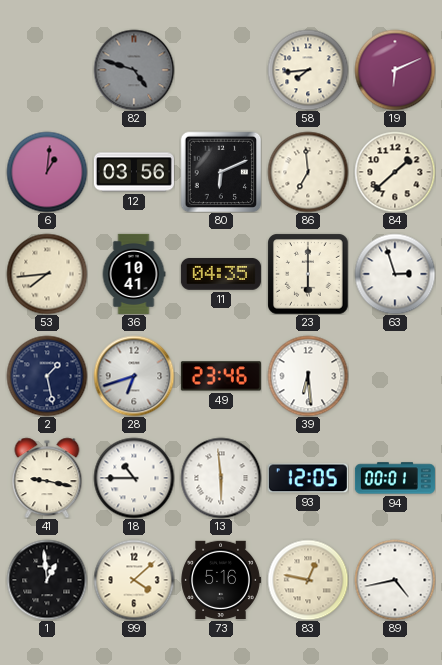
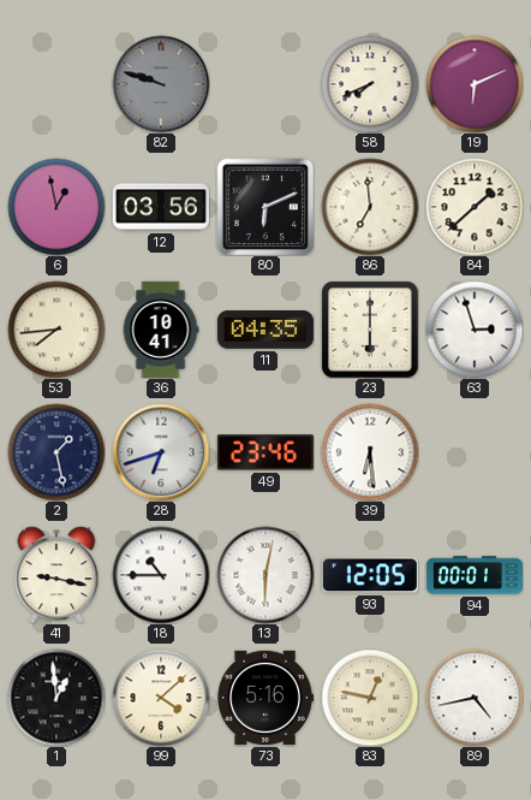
82: 4:48 -> 9:48 (161, 84)
58: 7:44 -> 7:41 (370, 84)
6: 1:01 -> 12:58 (56, 207)
13: 5:59 -> 6:02 (265, 575)
